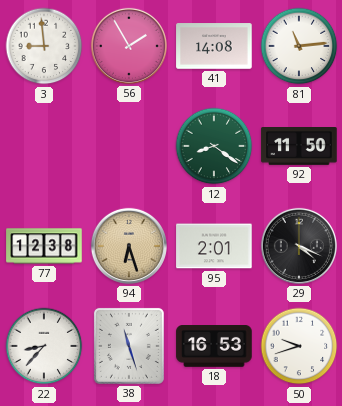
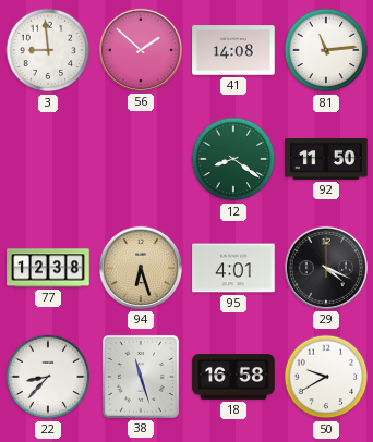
56: 1:55 -> 1:52 (141, 50)
95: 2:01 -> 4:01 (233, 268)
18: 16:53 -> 16:58 (233, 378)
50: 9:42 -> 9:40 (326, 377)
